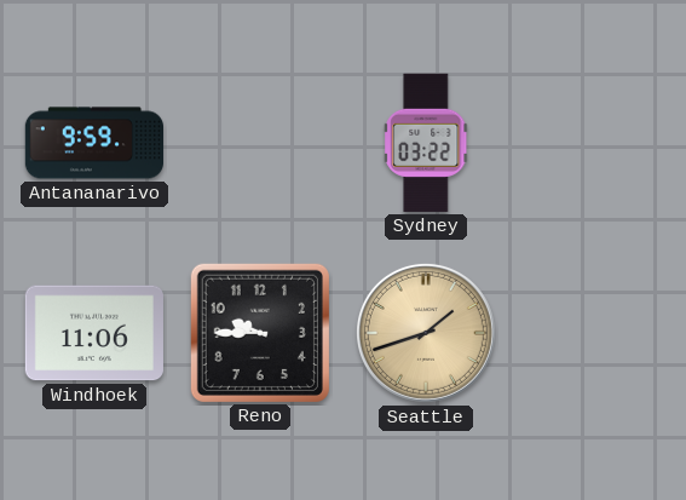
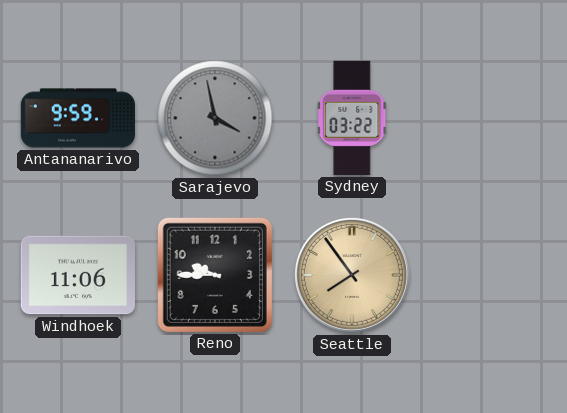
Sarajevo: none -> 3:58 (215, 118)
Seattle: 1:42 -> 7:54 (352, 275)
